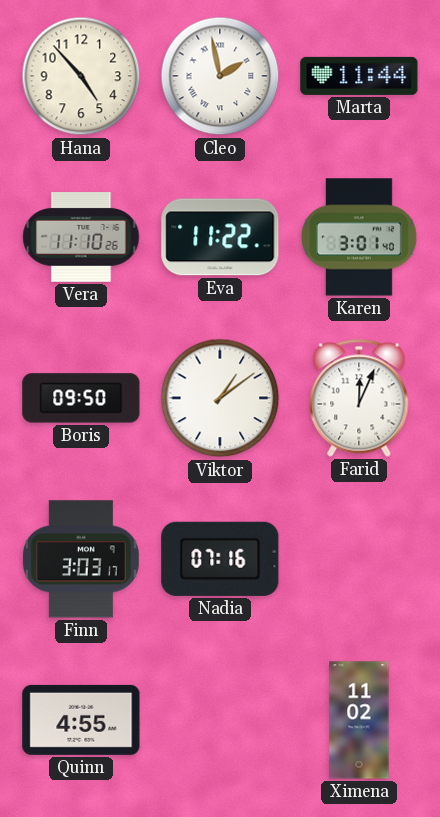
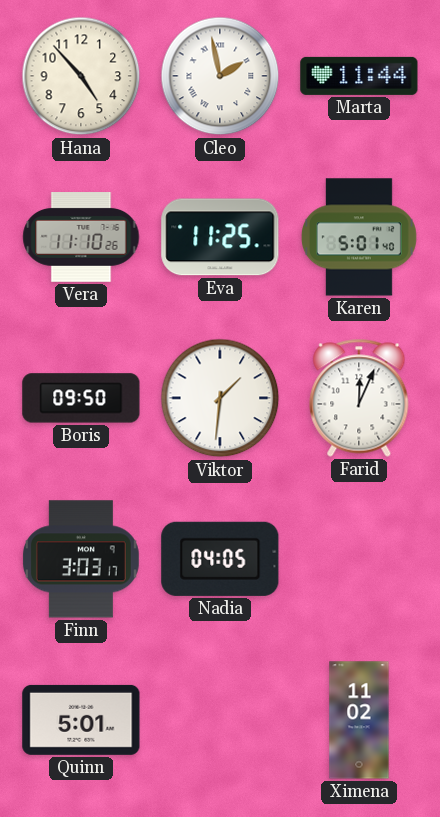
Eva: 11:22 -> 11:25 (220, 237)
Karen: 3:01 -> 5:01 (359, 237)
Viktor: 1:09 -> 1:31 (220, 398)
Nadia: 07:16 -> 04:05 (220, 559)
Quinn: 4:55 -> 5:01 (81, 720)
